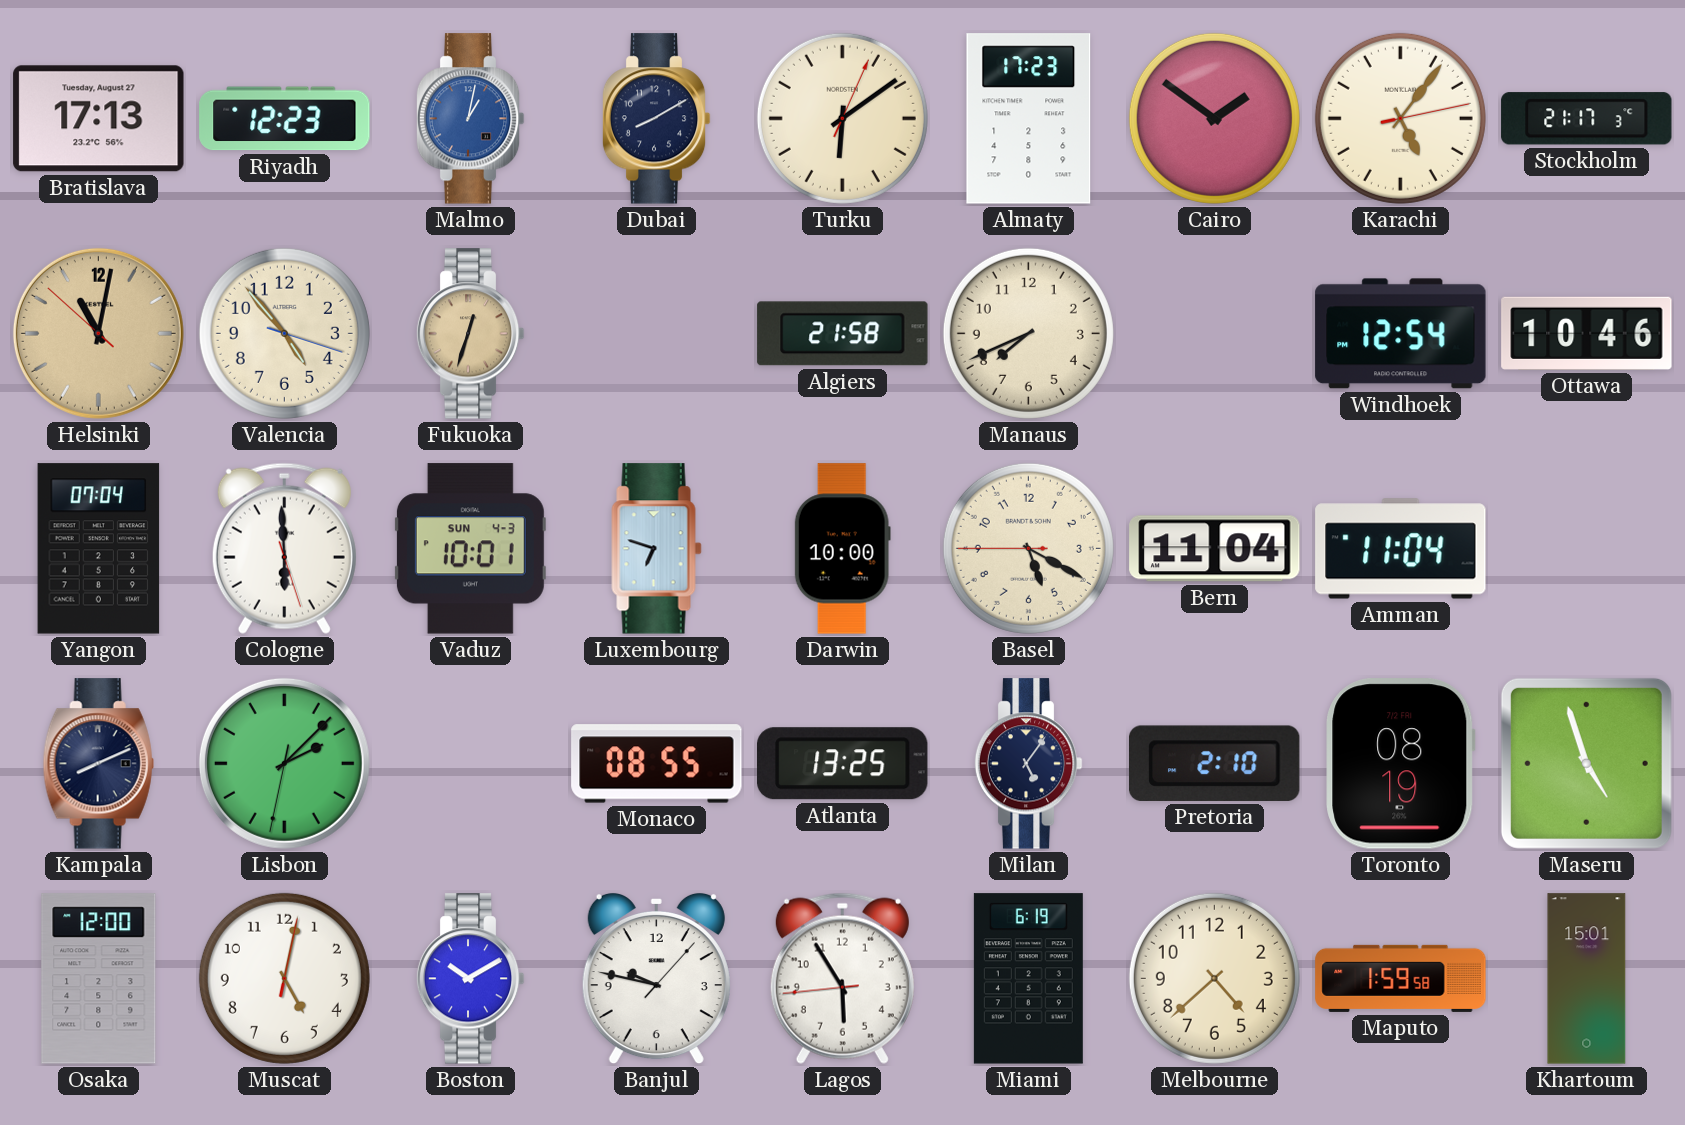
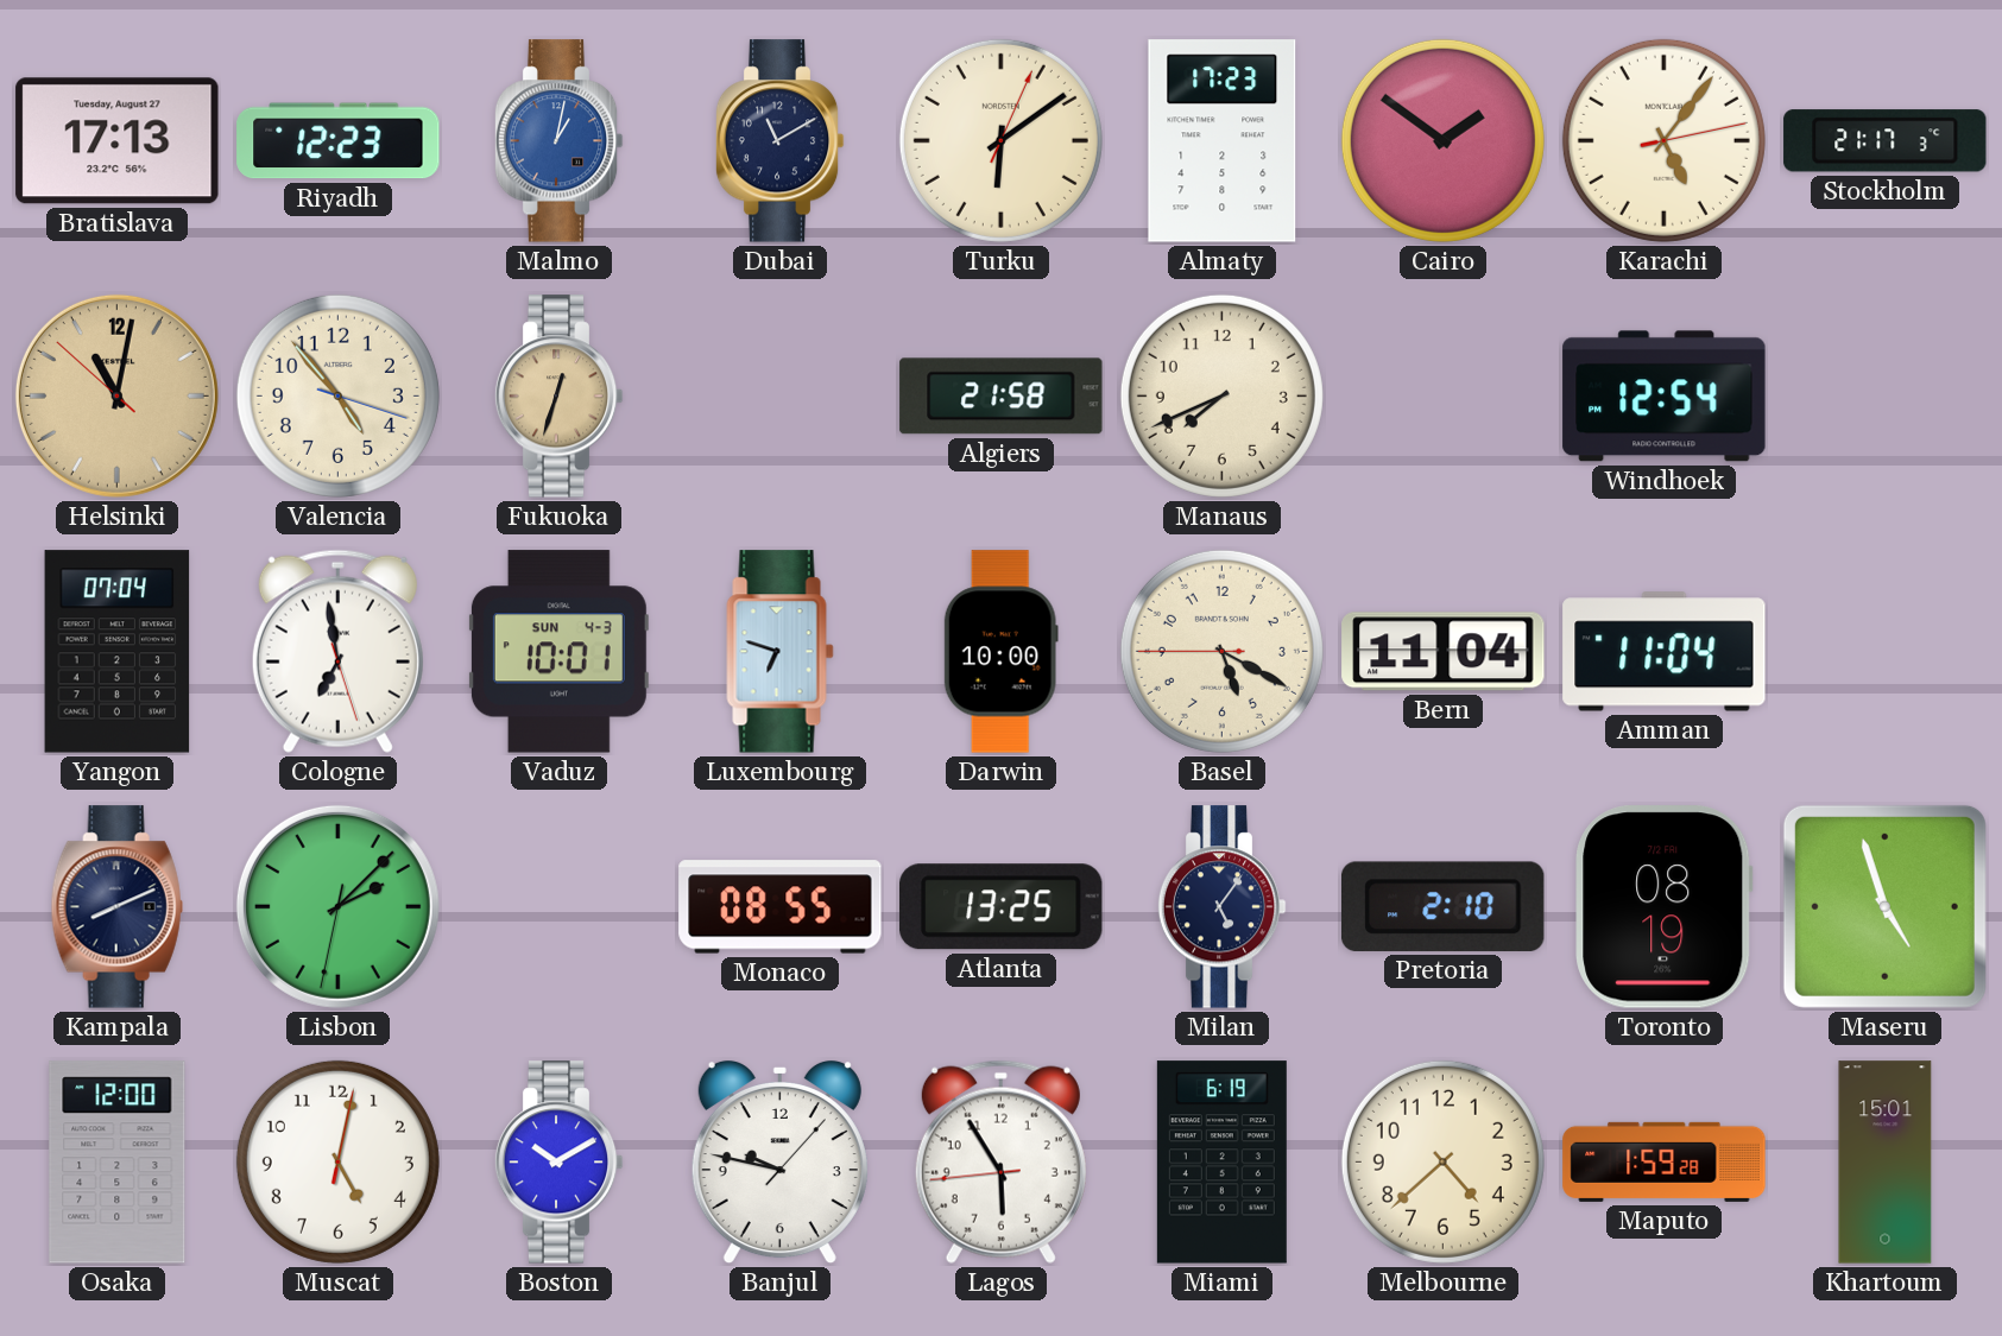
Dubai: 8:10 -> 11:10 (779, 141)
Ottawa: 10:46 -> none (1587, 333)
Cologne: 5:59 -> 6:58 (337, 651)
Maputo: 1:59:58 -> 1:59:28 (1665, 1161)
